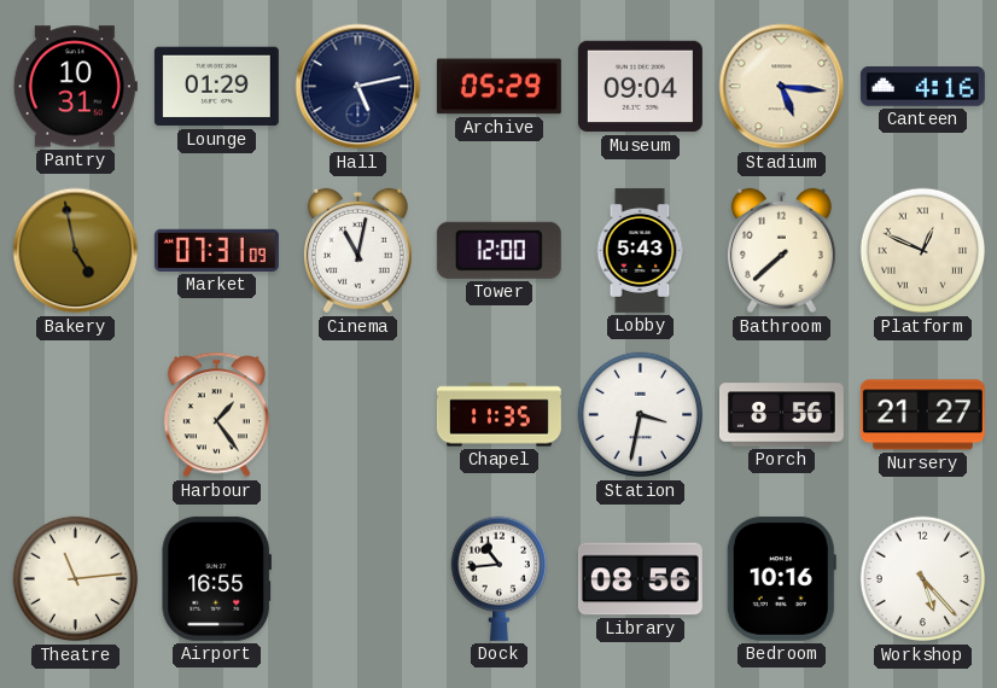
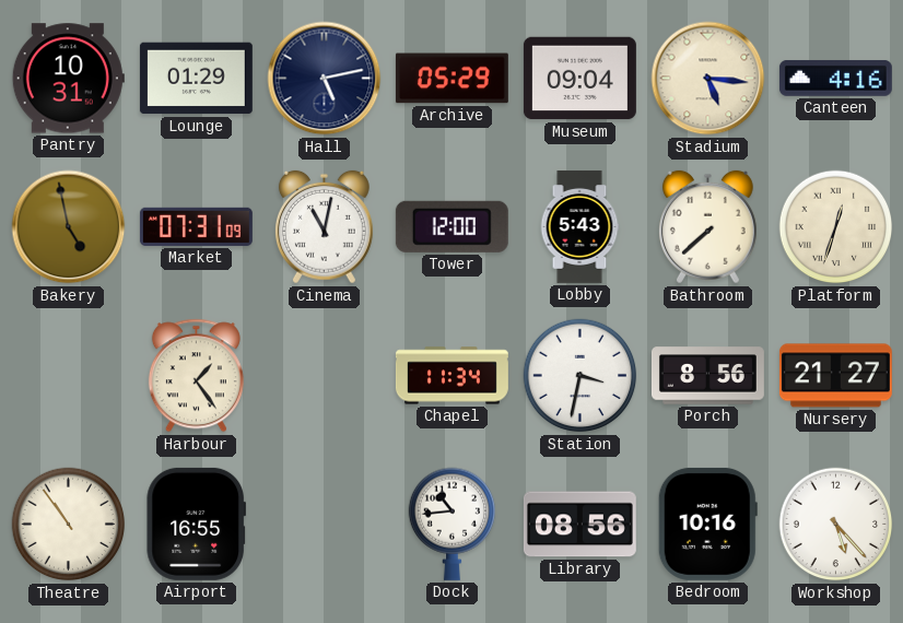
Platform: 12:49 -> 12:33 (836, 227)
Chapel: 11:35 -> 11:34 (451, 376)
Theatre: 11:14 -> 10:54 (69, 525)
